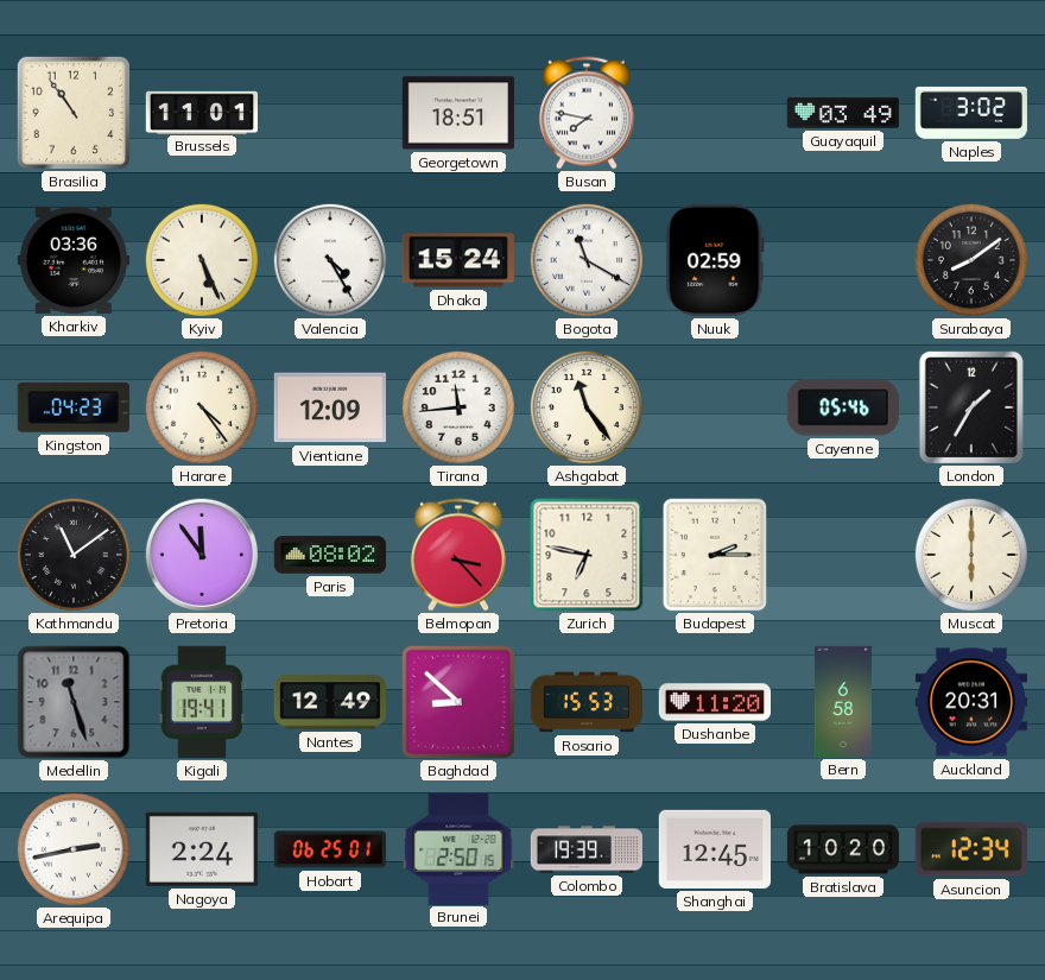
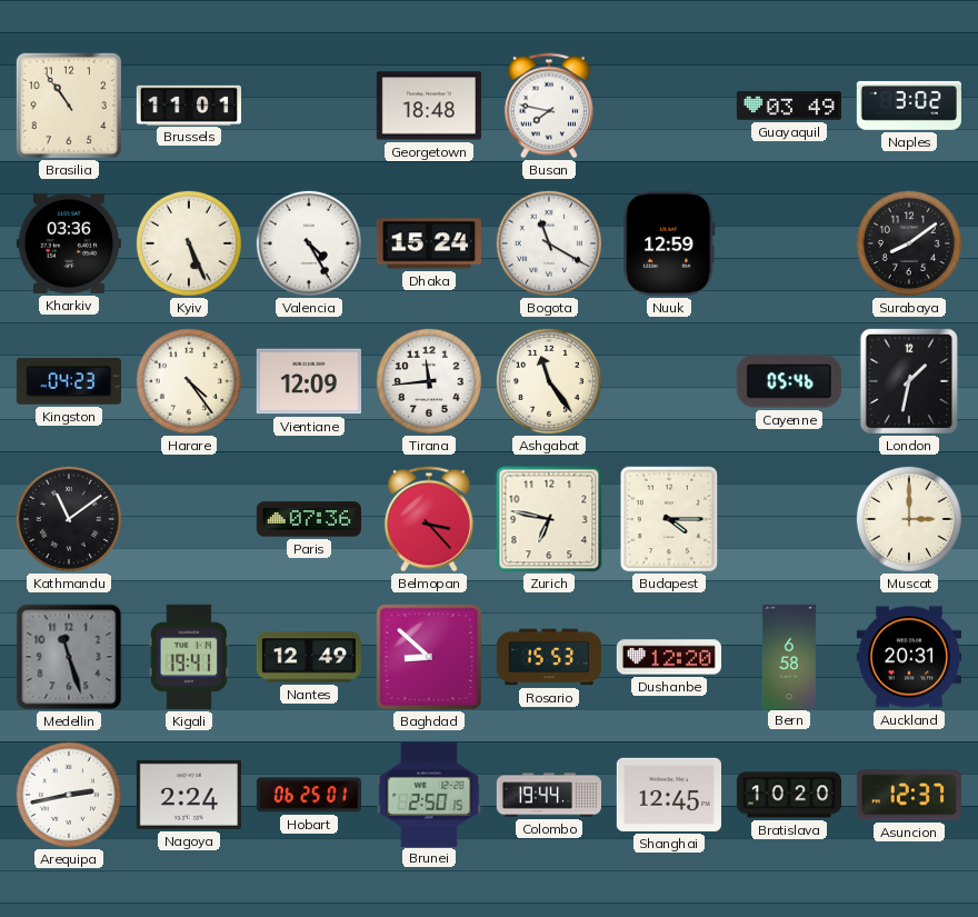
Georgetown: 18:51 -> 18:48 (429, 106)
Nuuk: 02:59 -> 12:59 (669, 243)
London: 1:35 -> 1:32 (909, 381)
Pretoria: 11:54 -> none (202, 555)
Paris: 08:02 -> 07:36 (308, 519)
Budapest: 2:15 -> 4:15 (669, 519)
Muscat: 6:00 -> 3:00 (909, 519)
Dushanbe: 11:20 -> 12:20 (668, 657)
Colombo: 19:39 -> 19:44 (549, 795)
Asuncion: 12:34 -> 12:37 (909, 795)
